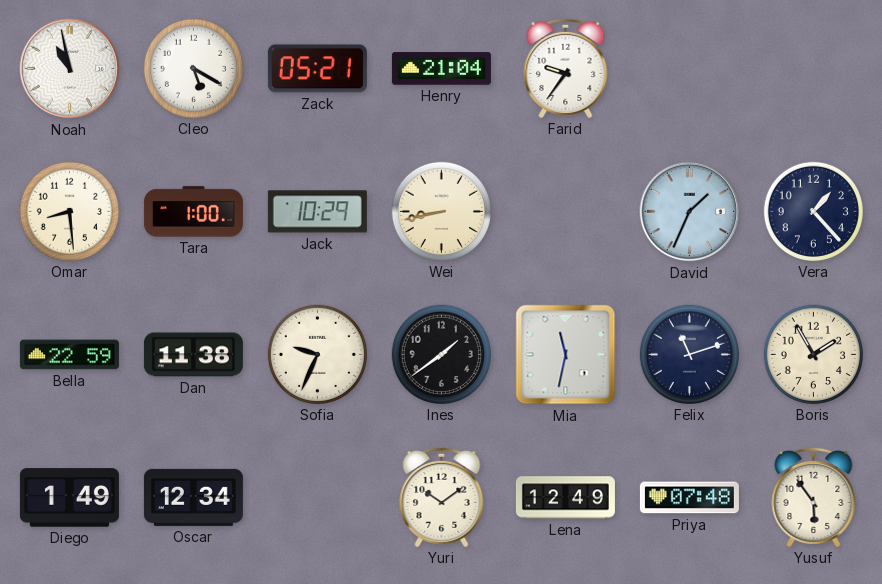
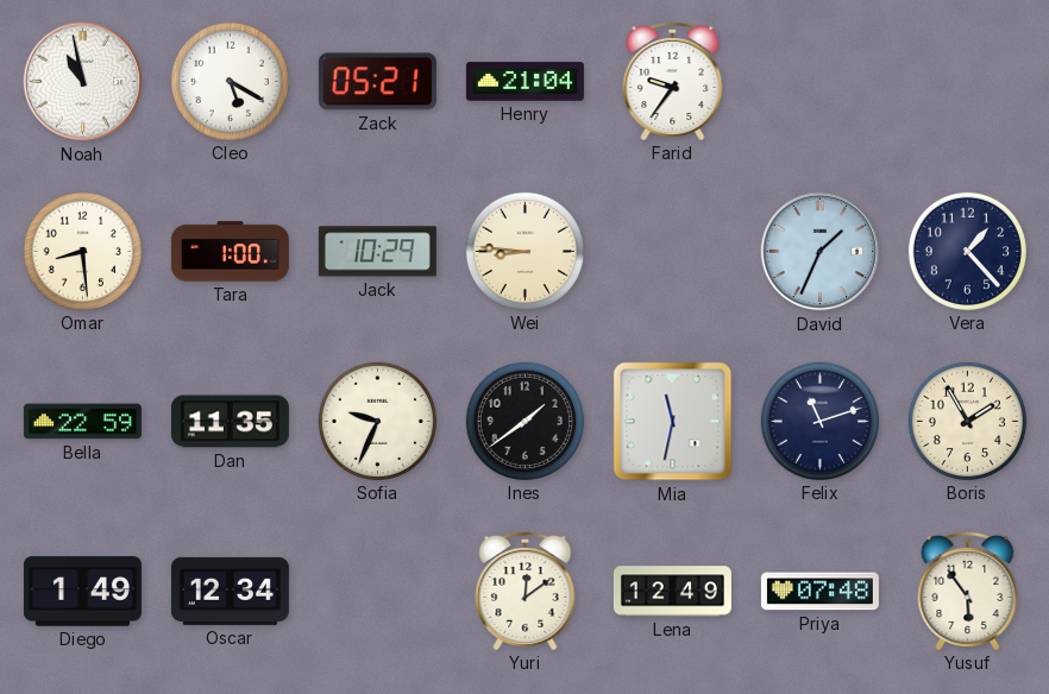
Wei: 8:43 -> 8:46 (524, 251)
Dan: 11:38 -> 11:35 (230, 422)
Yuri: 10:09 -> 12:09 (526, 591)
